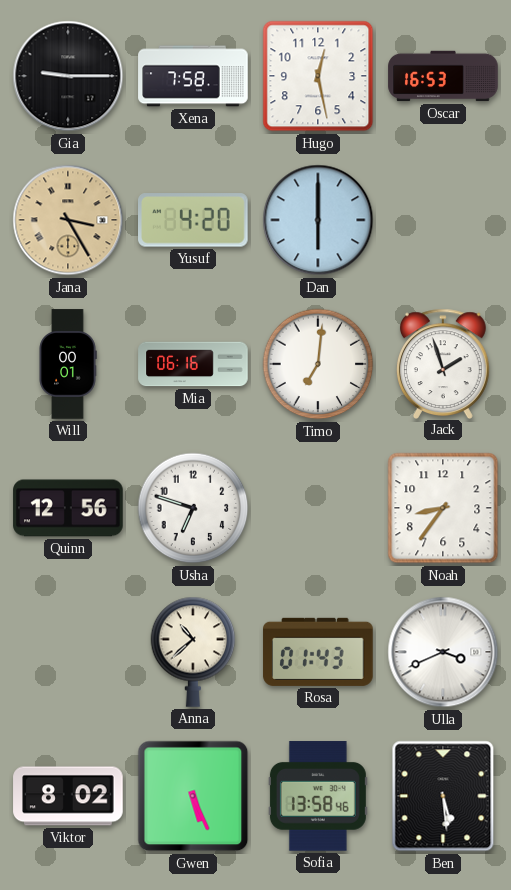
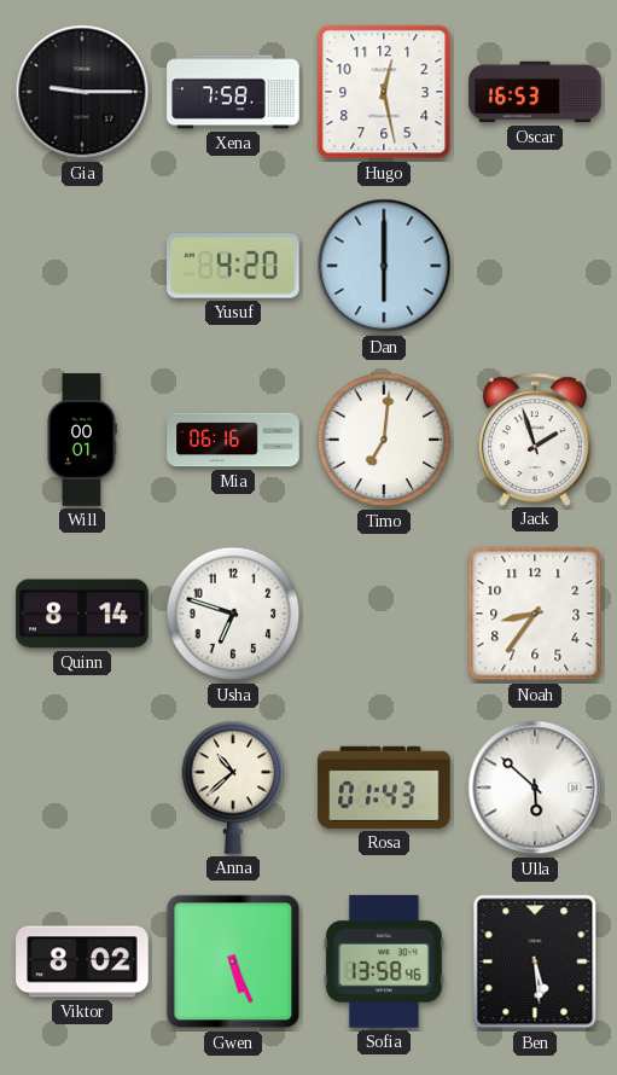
Jana: 3:25 -> none (68, 220)
Quinn: 12:56 -> 8:14 (82, 614)
Ulla: 3:41 -> 5:52 (535, 788)
